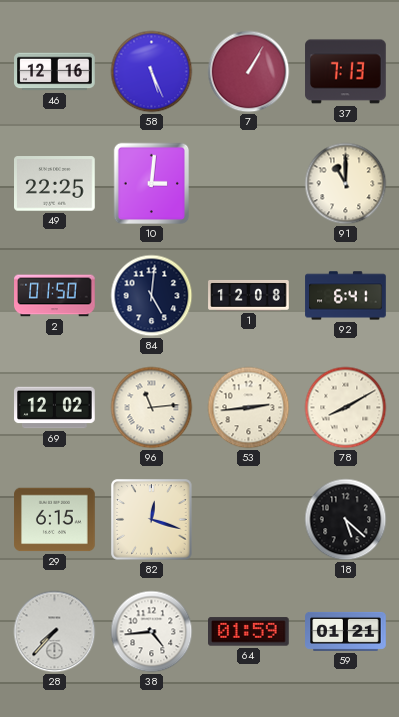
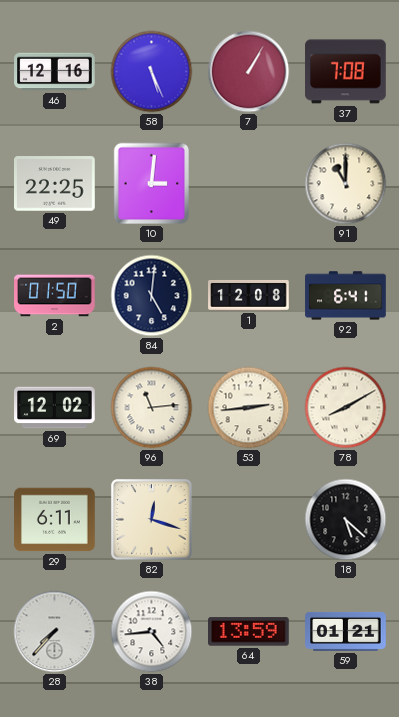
37: 7:13 -> 7:08 (346, 72)
29: 6:15 -> 6:11 (55, 520)
64: 01:59 -> 13:59 (249, 632)
